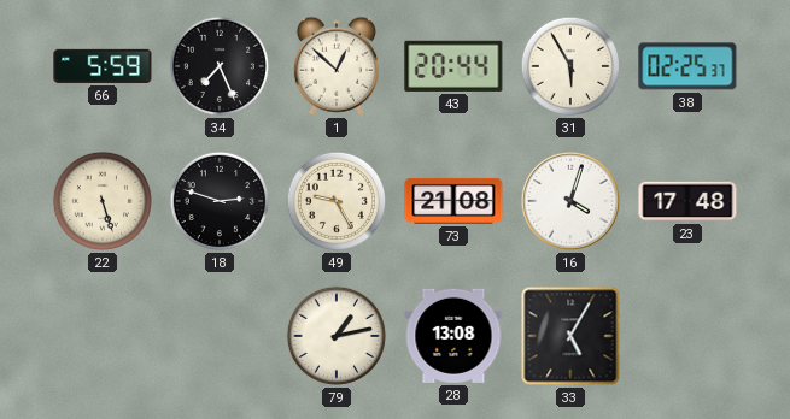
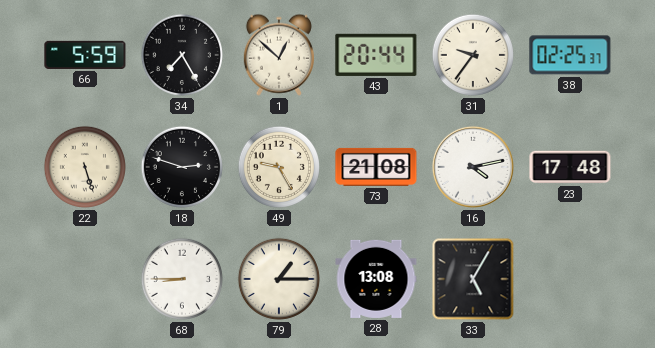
34: 7:26 -> 7:25 (182, 55)
31: 5:55 -> 9:36 (473, 55)
16: 4:03 -> 4:13 (473, 167)
68: none -> 8:45 (182, 279)
79: 1:13 -> 1:15 (279, 279)
